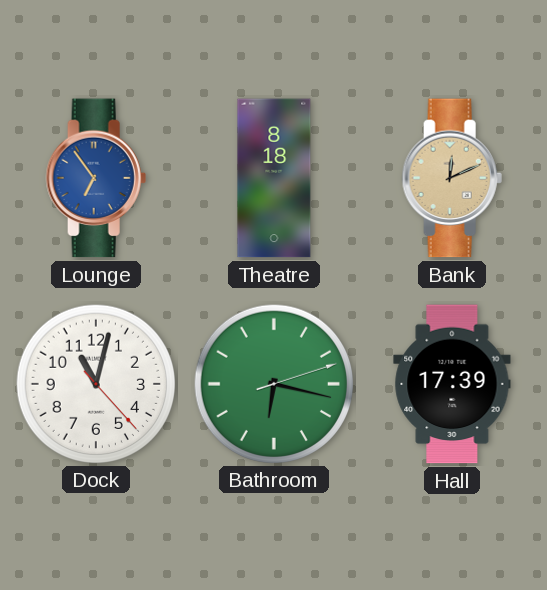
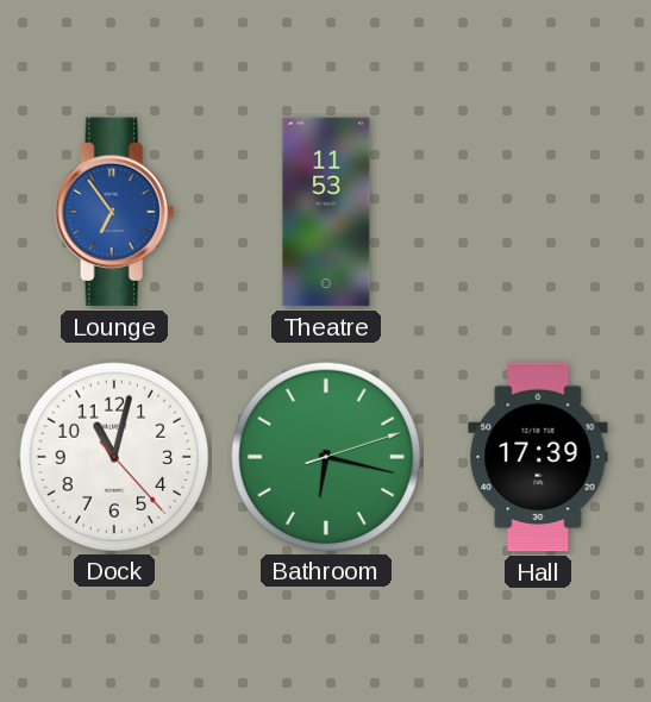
Theatre: 8:18 -> 11:53 (326, 212)
Bank: 12:11 -> none (452, 178)
